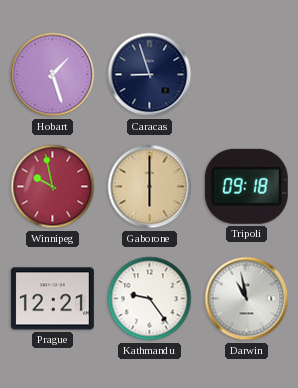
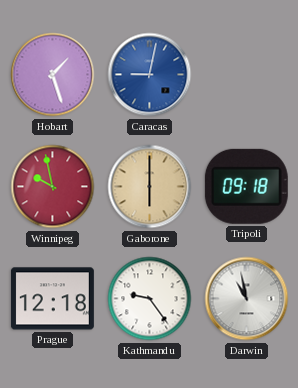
Caracas: 8:57 -> 9:02 (150, 75)
Caracas dial: navy -> blue (150, 75)
Prague: 12:21 -> 12:18 (52, 299)
